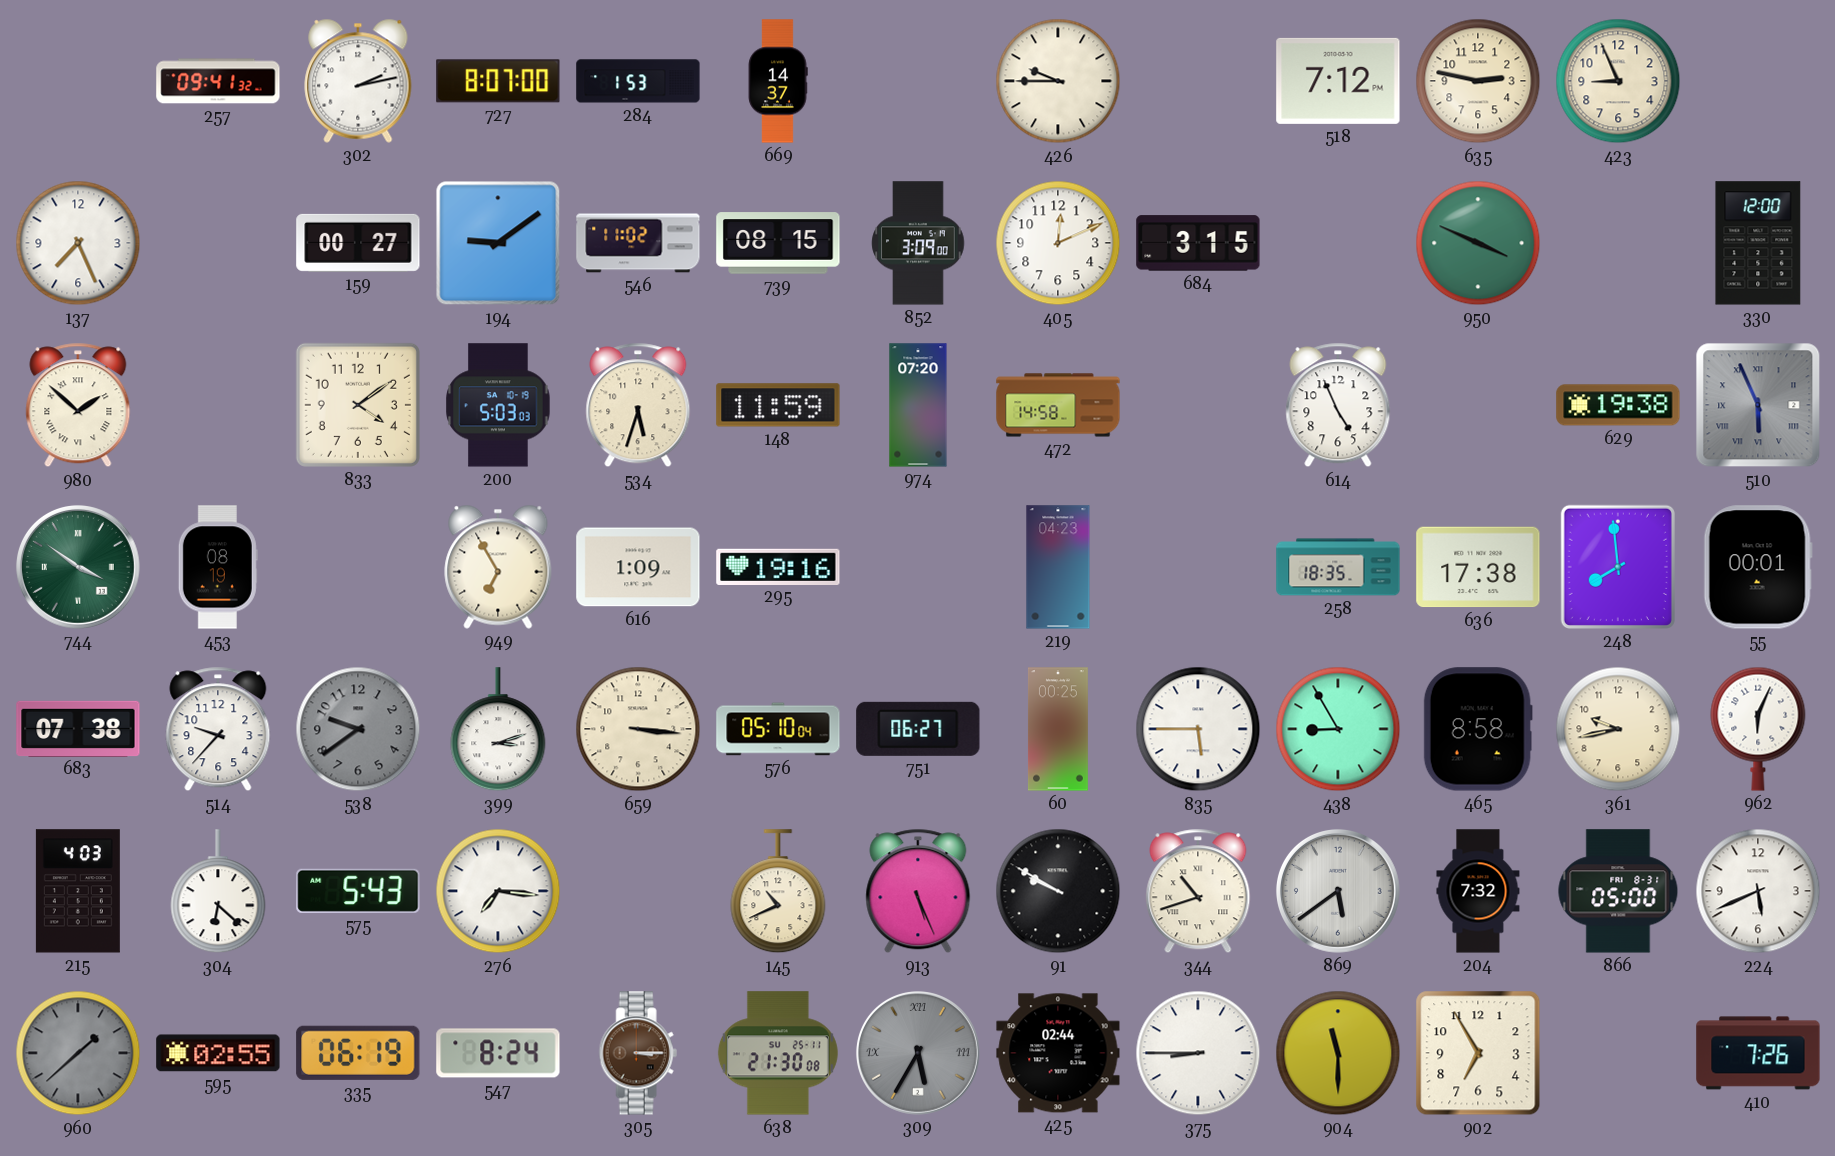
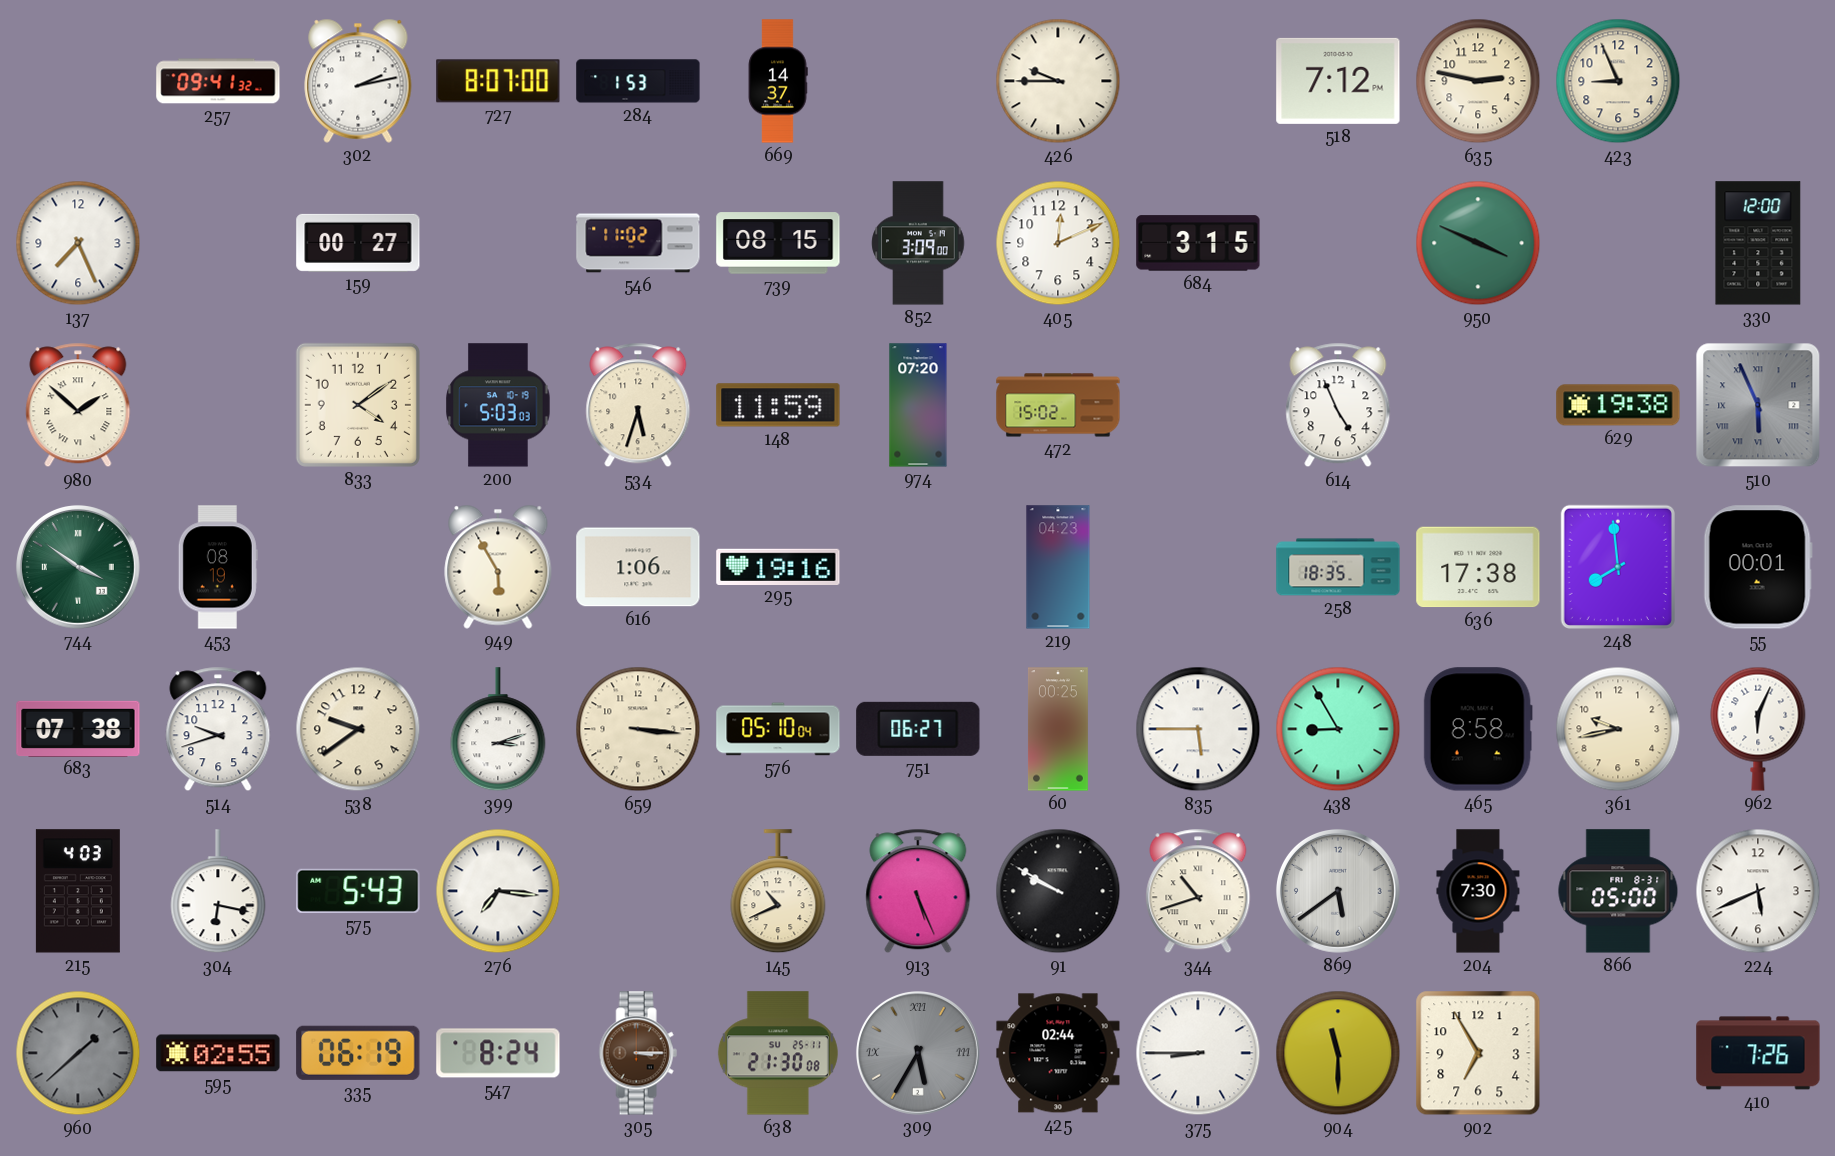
194: 9:09 -> none (498, 243)
472: 14:58 -> 15:02 (1058, 405)
949: 6:55 -> 5:55 (498, 567)
616: 1:09 -> 1:06 (638, 567)
514: 9:37 -> 9:42 (218, 729)
538 dial: grey -> cream (358, 729)
304: 6:22 -> 6:17 (218, 892)
204: 7:32 -> 7:30 (1478, 891)
